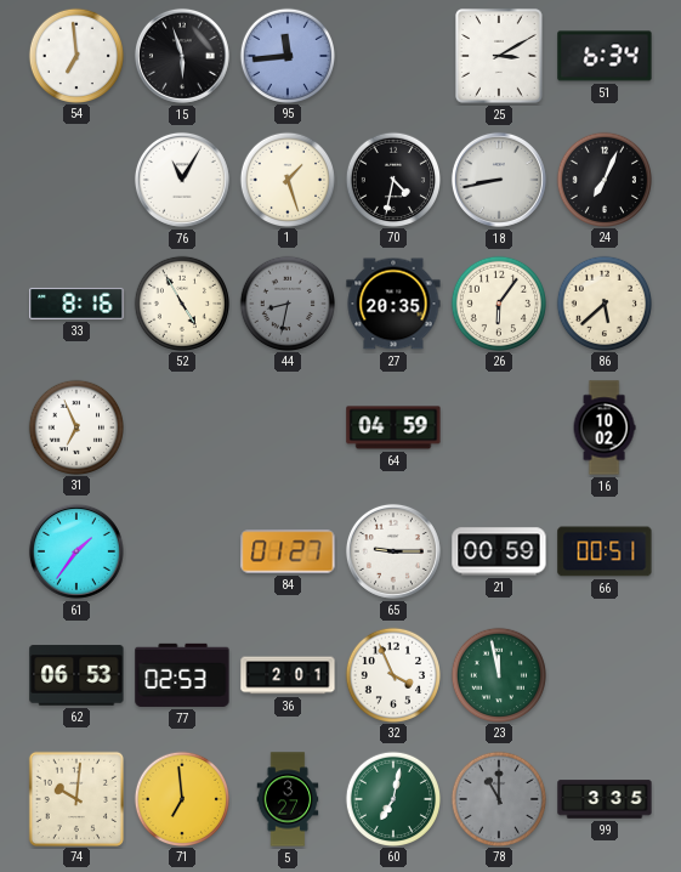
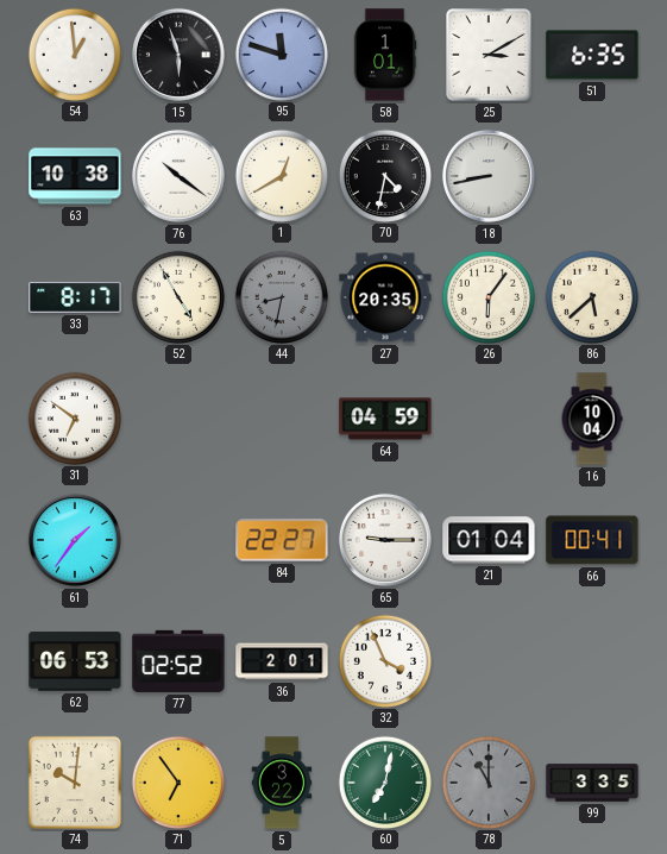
54: 6:59 -> 12:59 (74, 54)
95: 11:44 -> 11:48 (281, 54)
58: none -> 1:01 (385, 55)
51: 6:34 -> 6:35 (592, 55)
63: none -> 10:38 (75, 176)
76: 11:05 -> 10:21 (178, 176)
1: 1:27 -> 12:40 (281, 175)
24: 7:04 -> none (603, 179)
33: 8:16 -> 8:17 (75, 297)
31: 6:56 -> 6:51 (74, 417)
16: 10:02 -> 10:04 (592, 419)
84: 01:27 -> 22:27 (282, 540)
21: 00:59 -> 01:04 (489, 540)
66: 00:51 -> 00:41 (592, 540)
77: 02:53 -> 02:52 (178, 661)
23: 11:58 -> none (498, 674)
71: 6:59 -> 6:54 (177, 781)
5: 3:27 -> 3:22 (282, 783)
